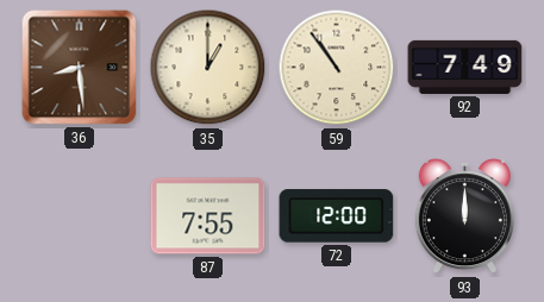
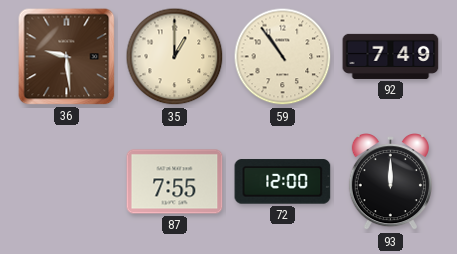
36: 8:29 -> 9:29 (67, 57)
